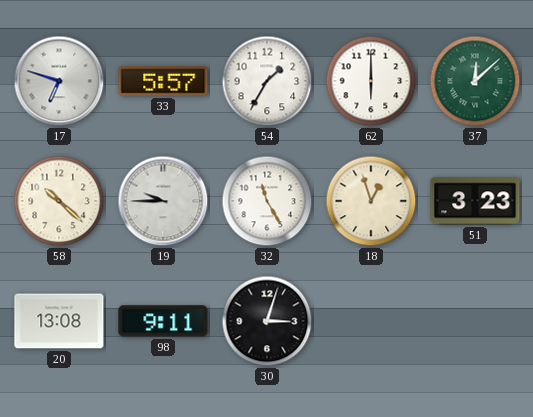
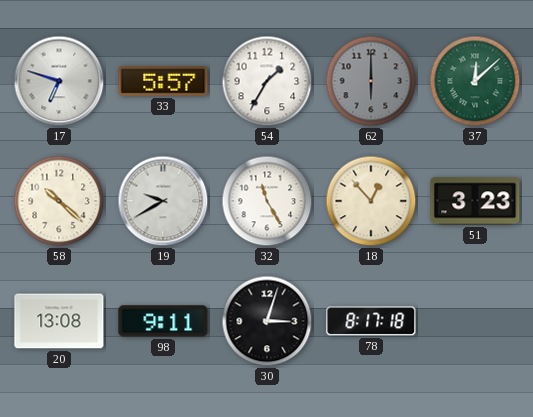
62 dial: white -> grey (371, 81)
19: 9:45 -> 9:40 (163, 201)
18: 12:57 -> 12:53 (371, 201)
78: none -> 8:17 (371, 321)
